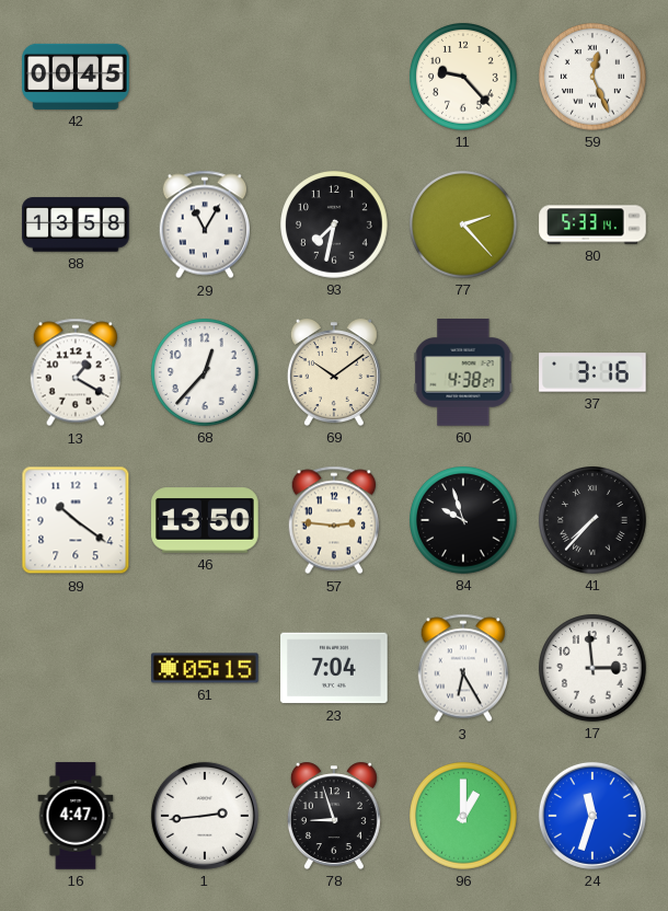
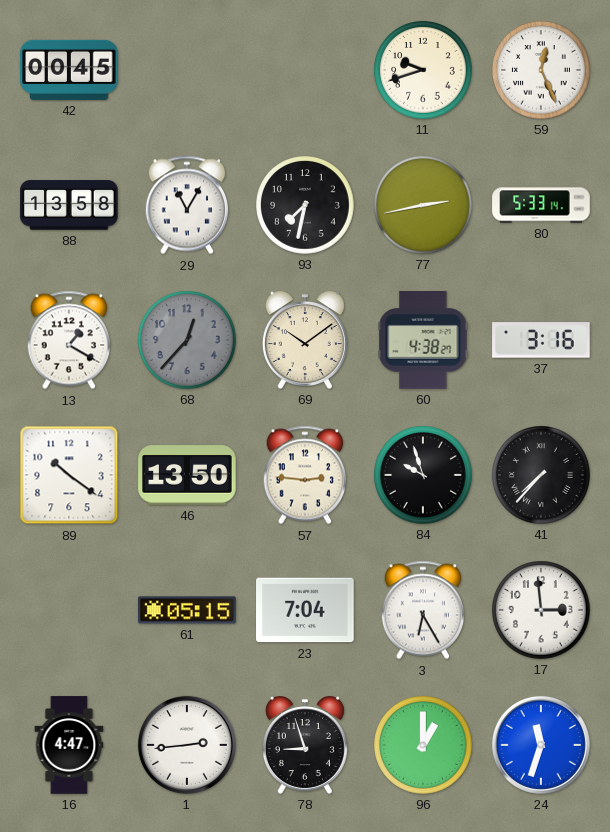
11: 9:23 -> 9:42 (424, 71)
77: 2:23 -> 2:43 (424, 206)
68 dial: white -> grey (188, 341)
